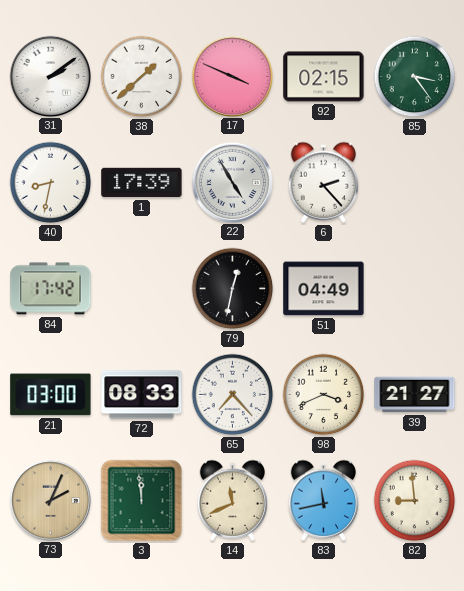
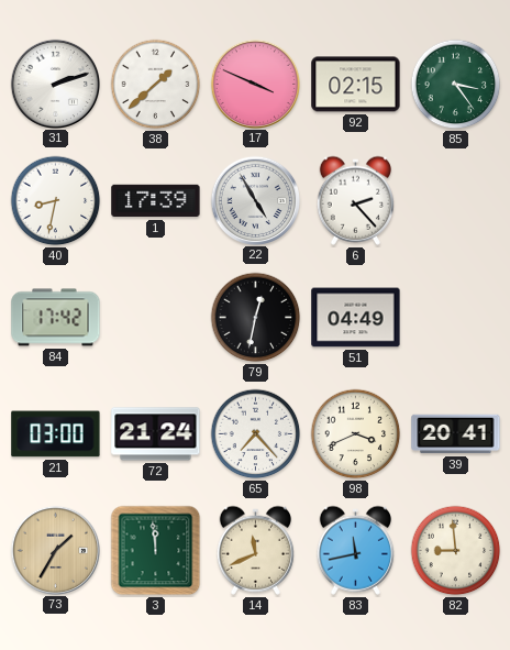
31: 2:09 -> 2:12 (55, 84)
72: 08:33 -> 21:24 (156, 434)
39: 21:27 -> 20:41 (456, 434)
73: 2:04 -> 1:35 (55, 550)
